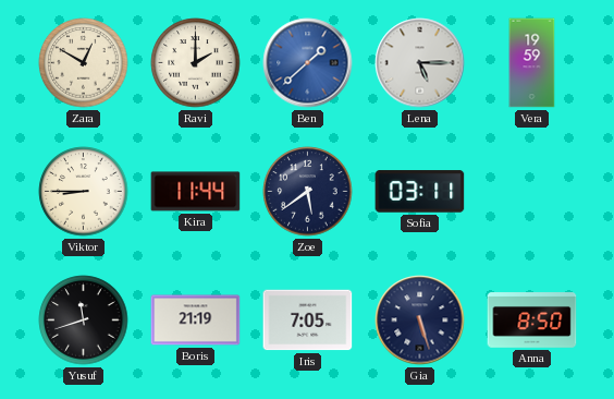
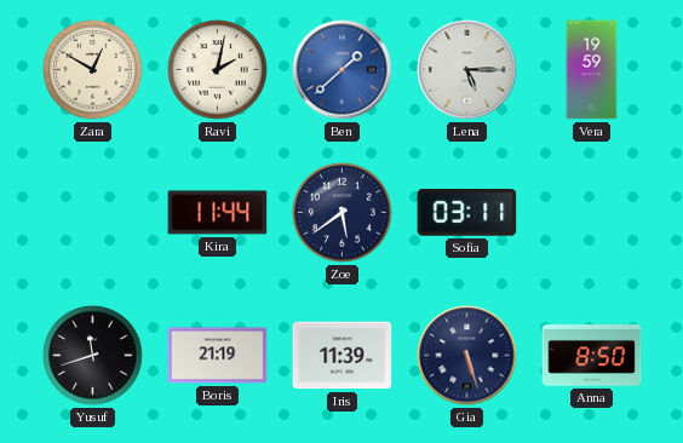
Ravi: 2:00 -> 2:02 (218, 70)
Viktor: 8:45 -> none (84, 192)
Iris: 7:05 -> 11:39 (343, 356)
